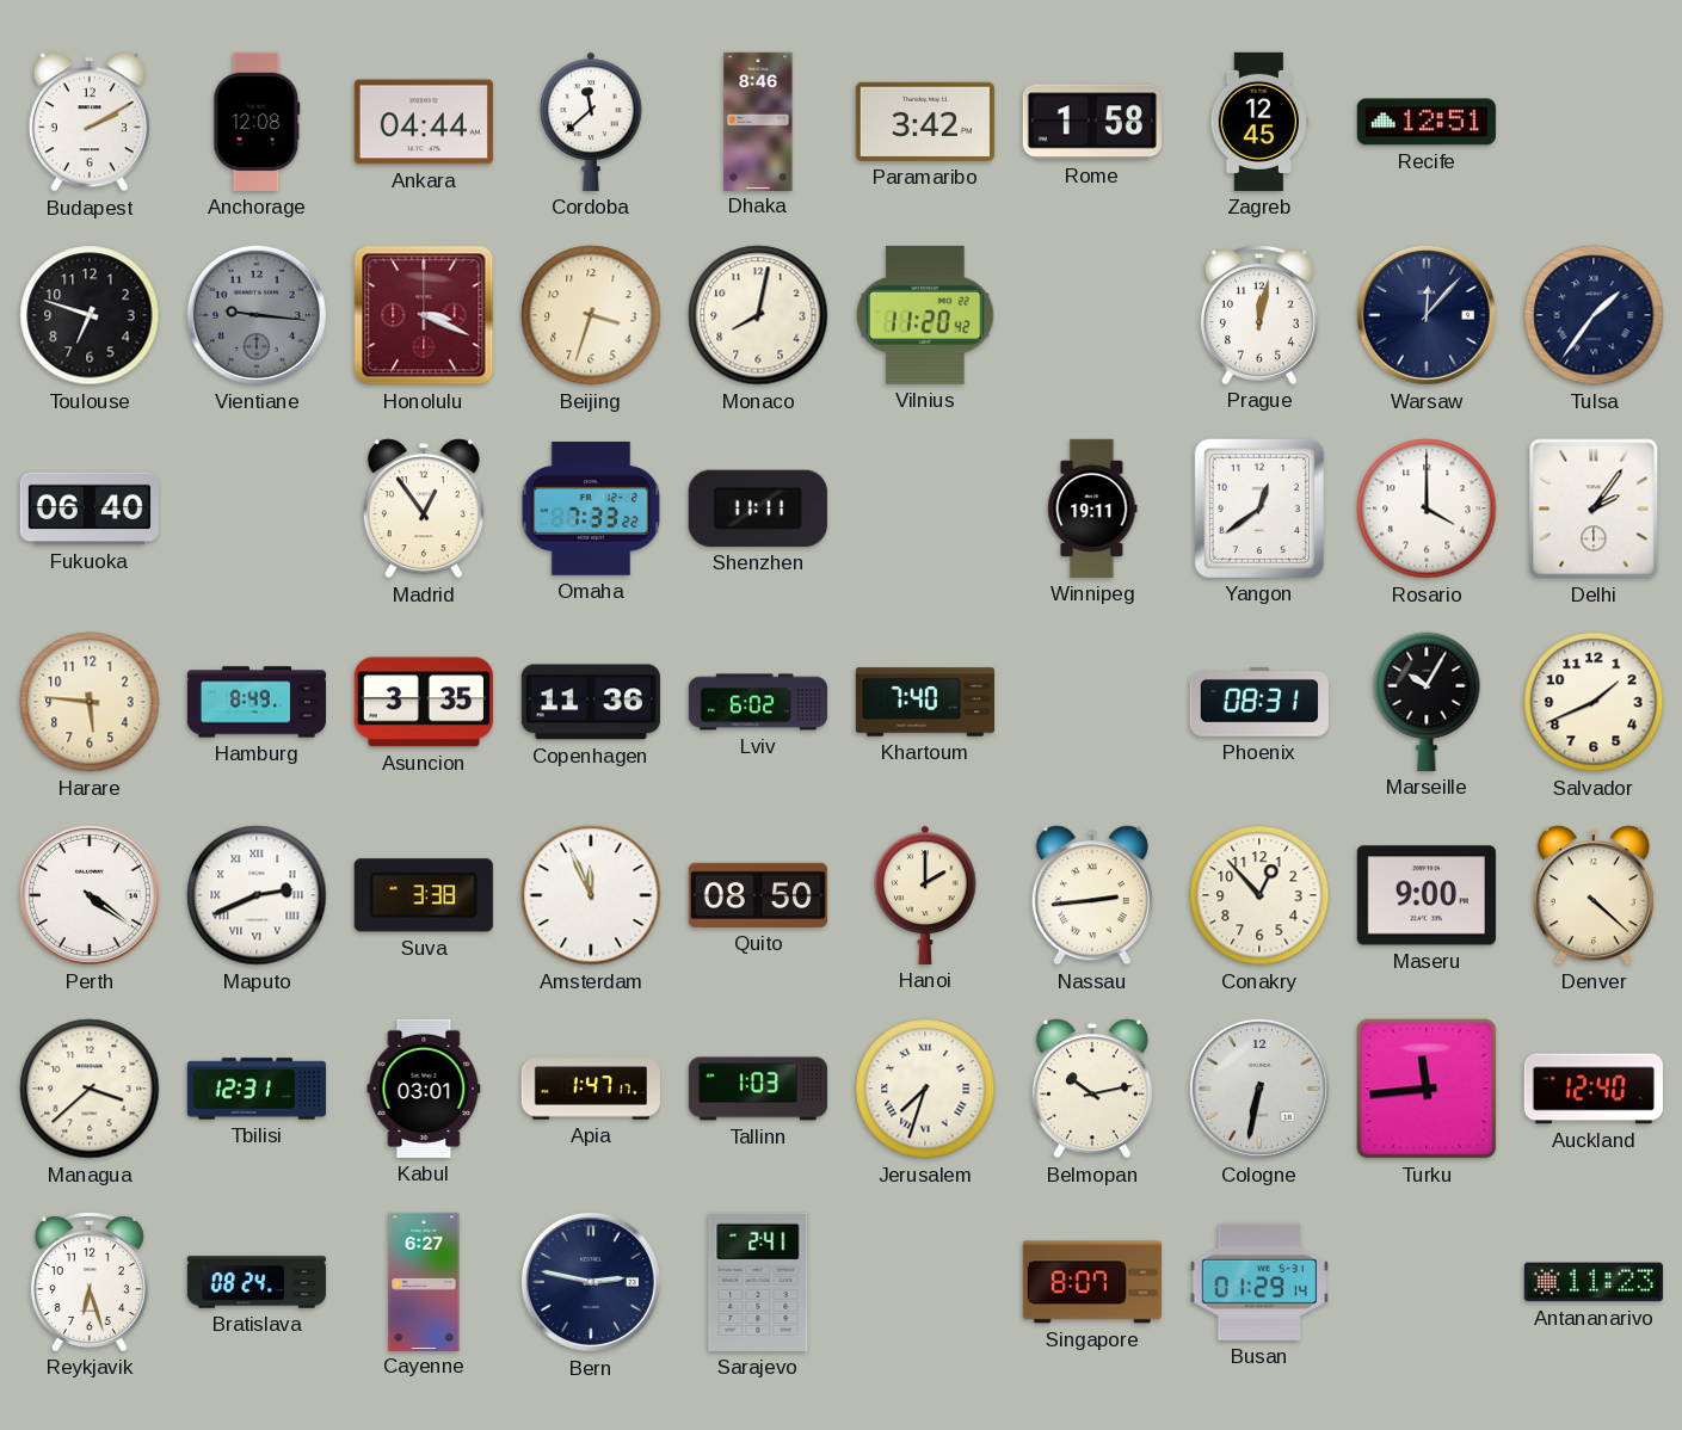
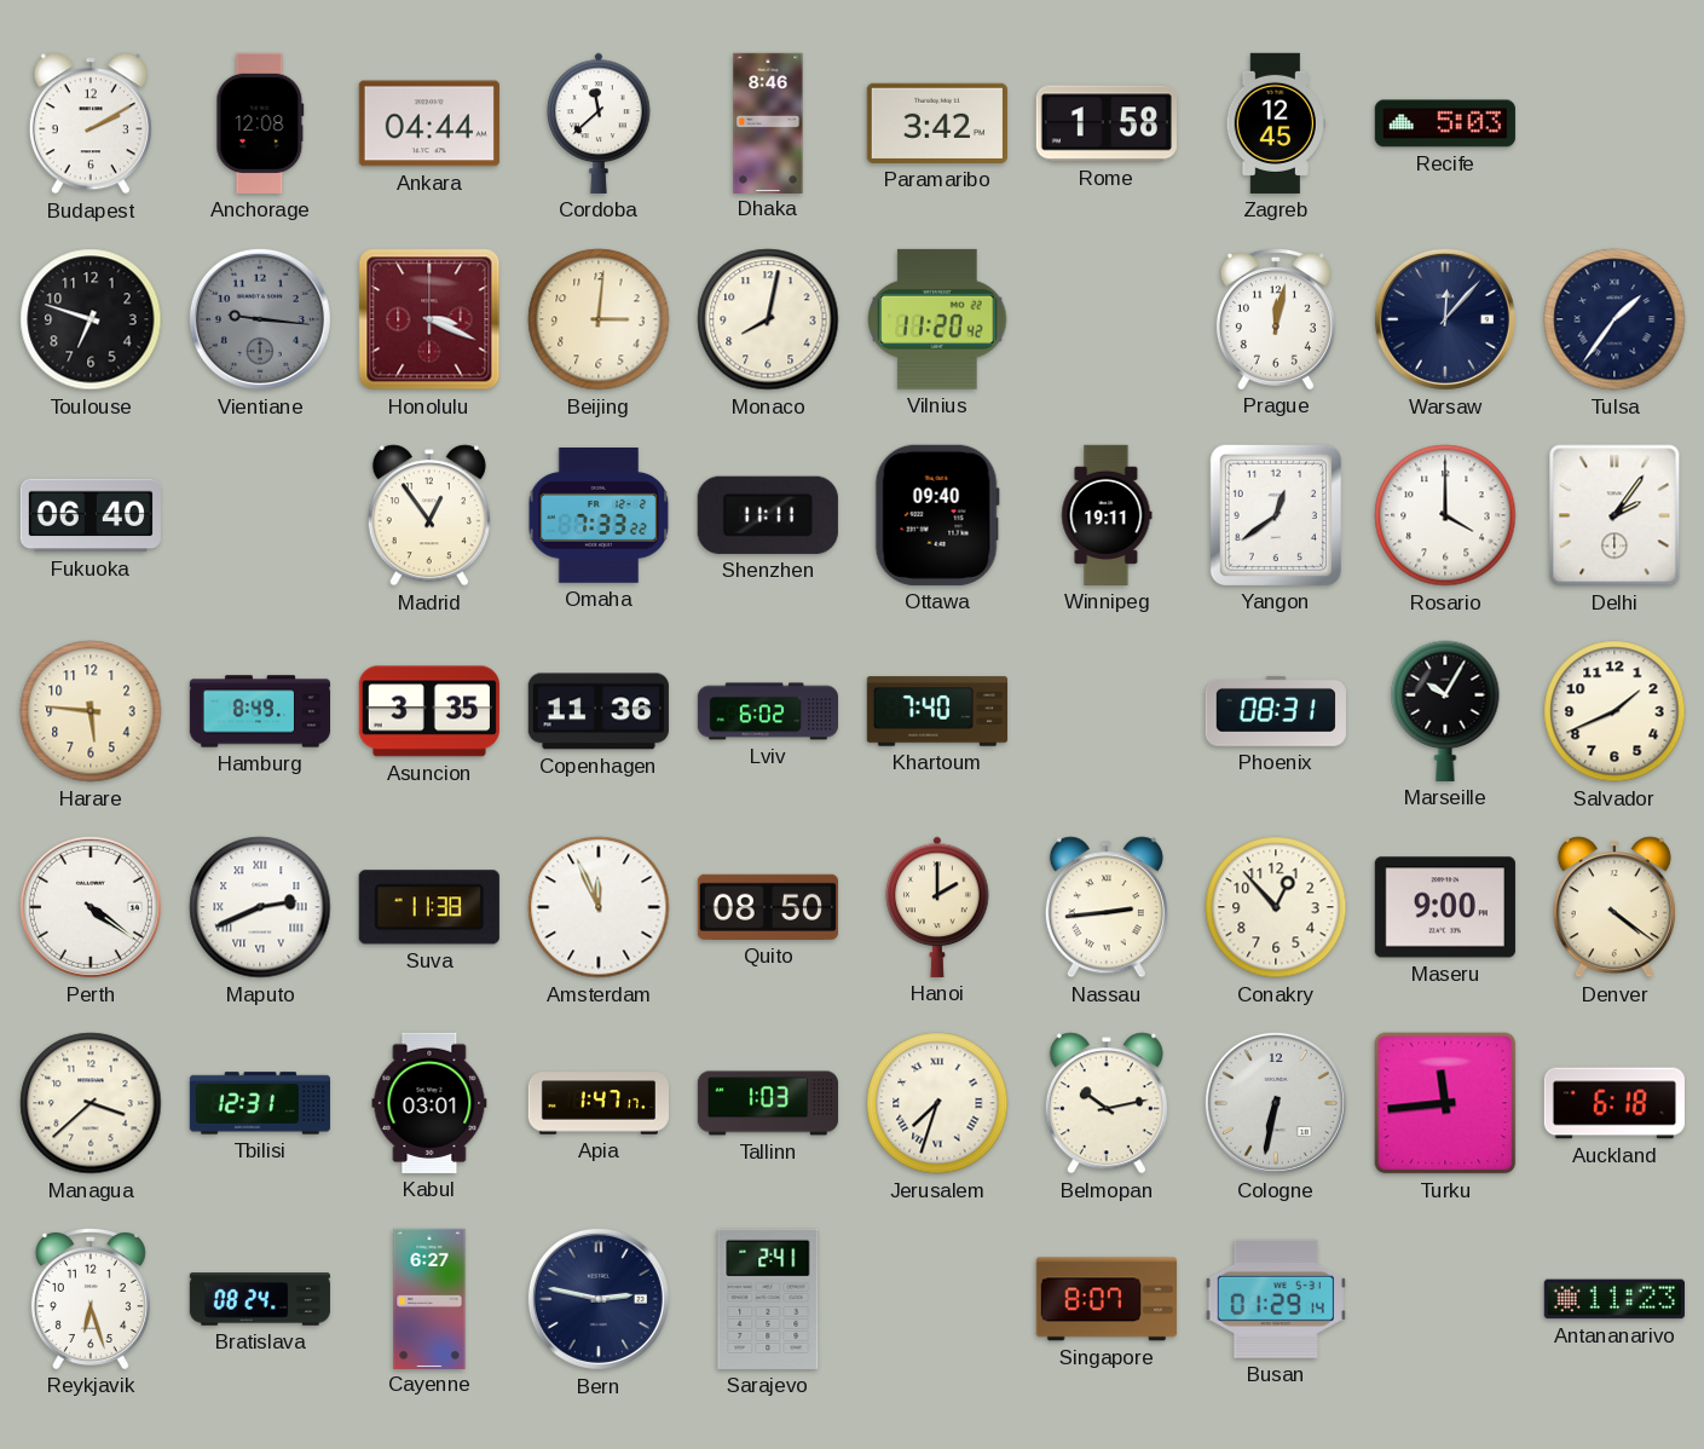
Recife: 12:51 -> 5:03 (1445, 123)
Beijing: 3:33 -> 3:01 (599, 319)
Ottawa: none -> 09:40 (937, 515)
Suva: 3:38 -> 11:38 (429, 907)
Denver: 4:22 -> 4:21 (1615, 907)
Auckland: 12:40 -> 6:18 (1615, 1103)
